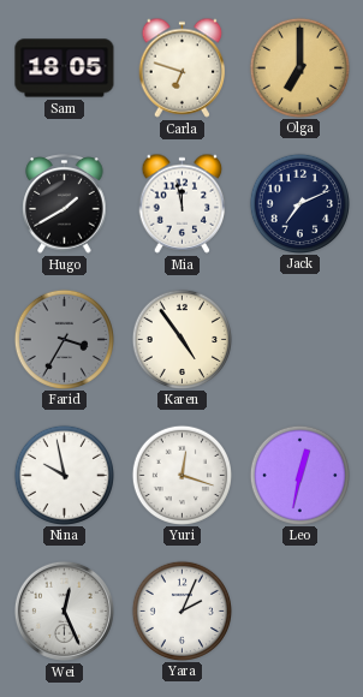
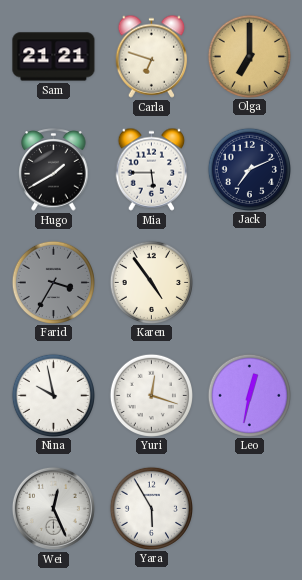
Sam: 18:05 -> 21:21 (54, 57)
Mia: 11:58 -> 5:45 (152, 169)
Yara: 2:04 -> 5:55 (151, 508)
